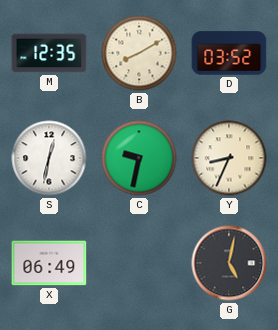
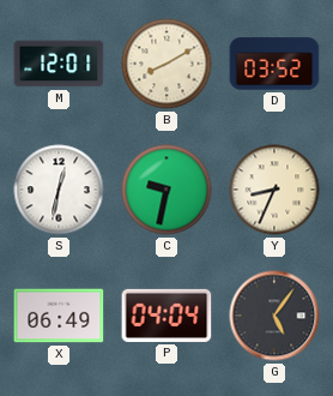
M: 12:35 -> 12:01 (59, 64)
P: none -> 04:04 (166, 316)
G: 5:02 -> 5:06 (274, 316)
